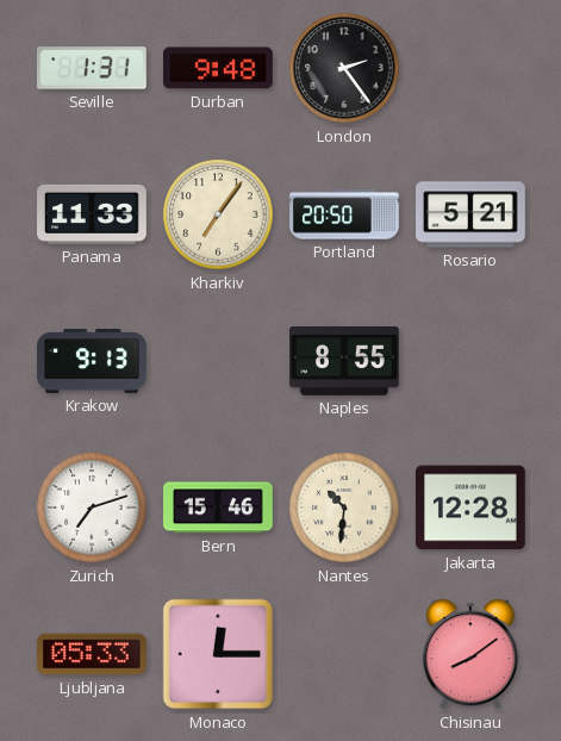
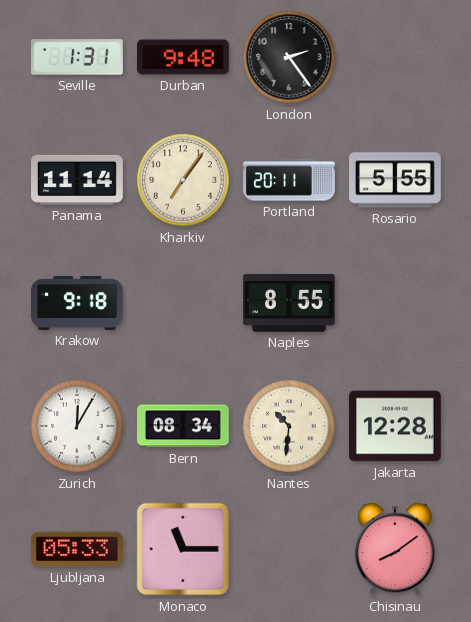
Panama: 11:33 -> 11:14 (78, 180)
Portland: 20:50 -> 20:11 (290, 180)
Rosario: 5:21 -> 5:55 (396, 180)
Krakow: 9:13 -> 9:18 (78, 304)
Zurich: 7:12 -> 12:05 (77, 426)
Bern: 15:46 -> 08:34 (184, 426)
Monaco: 12:15 -> 11:15 (183, 549)
